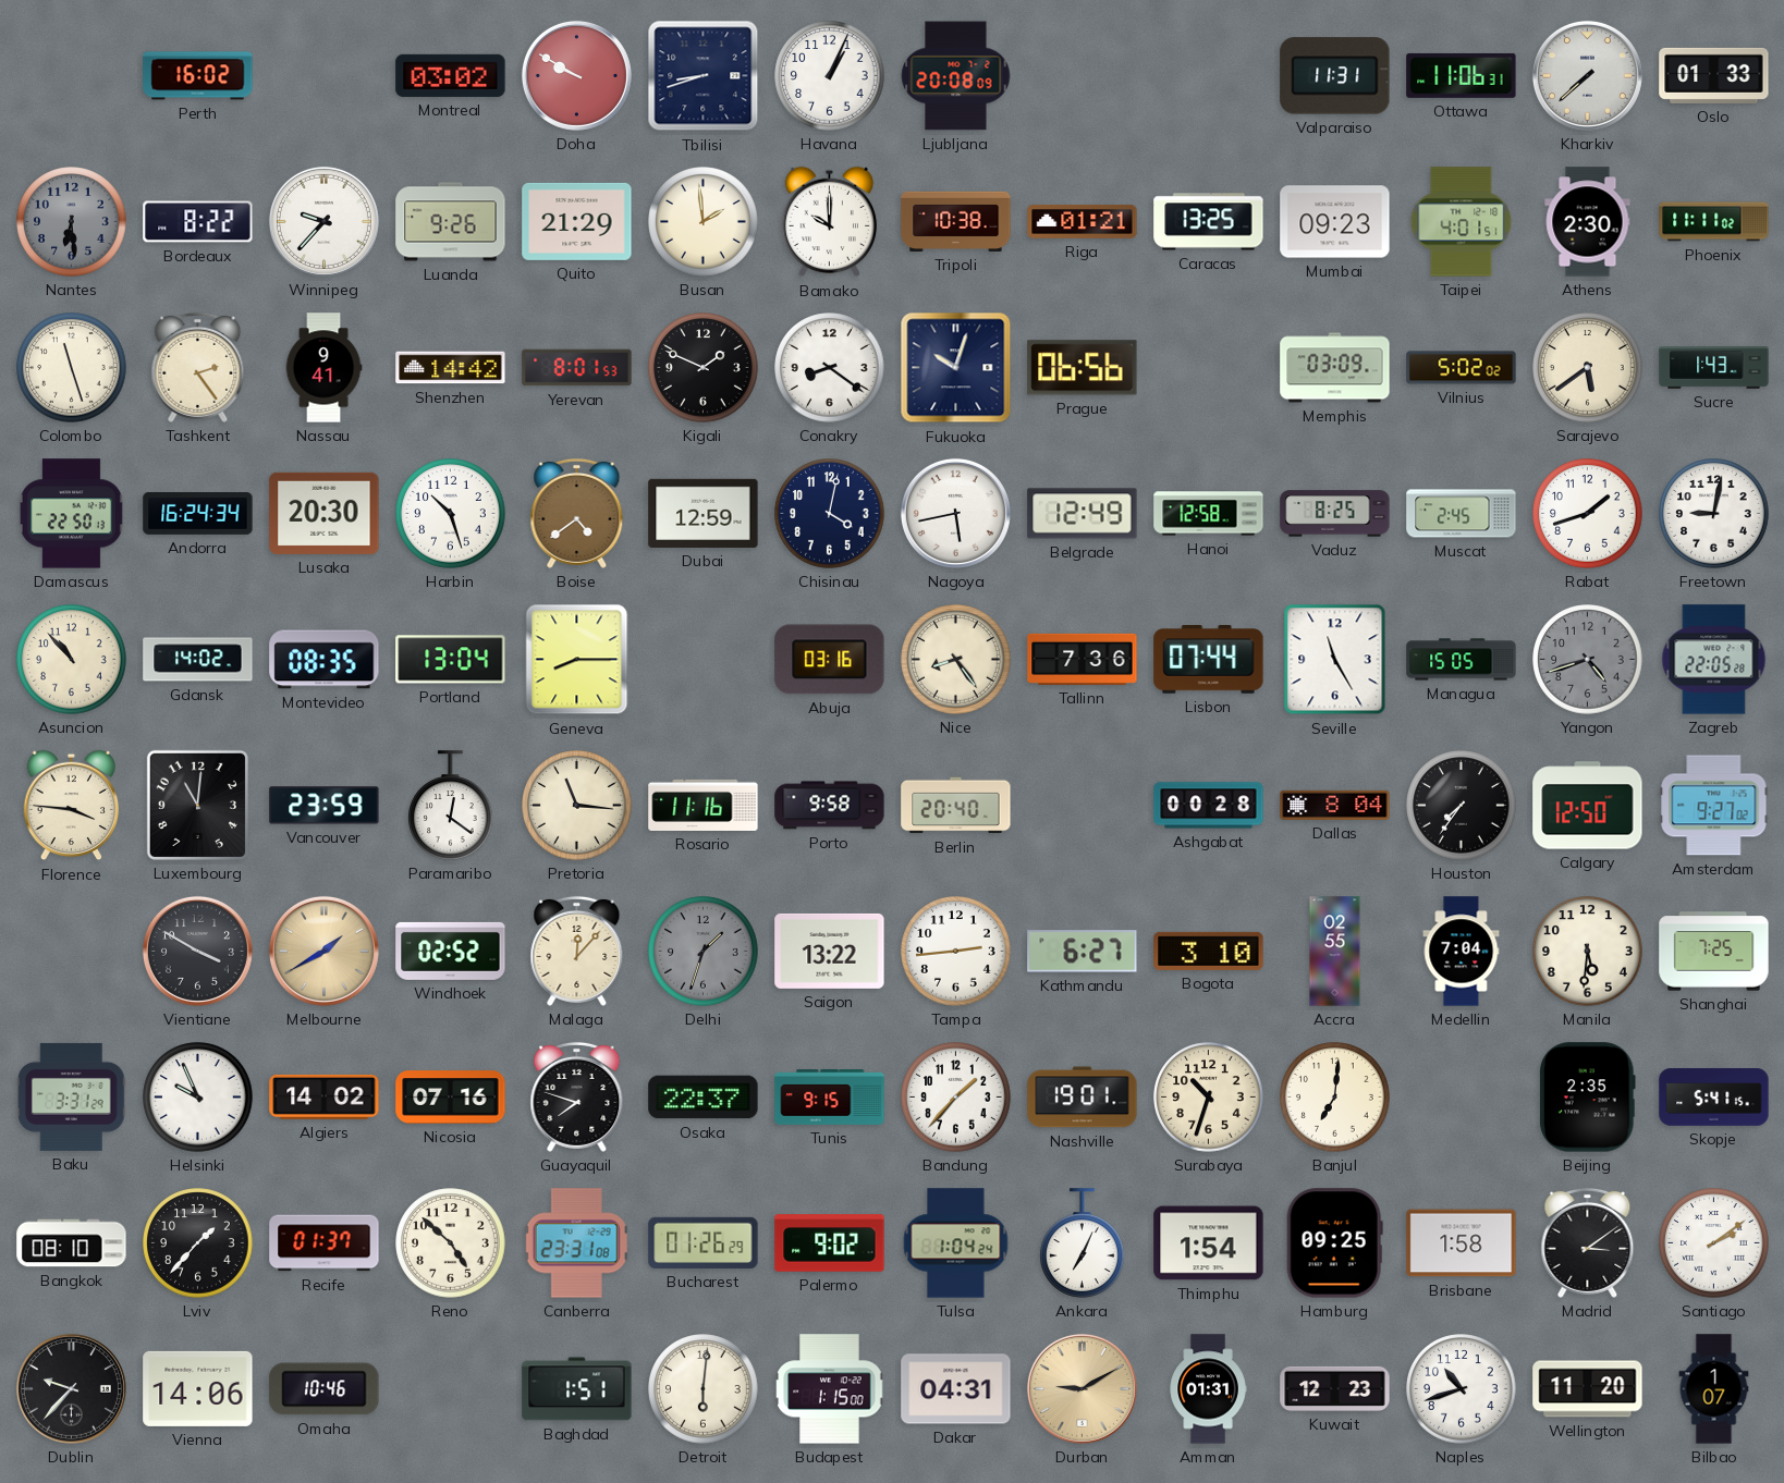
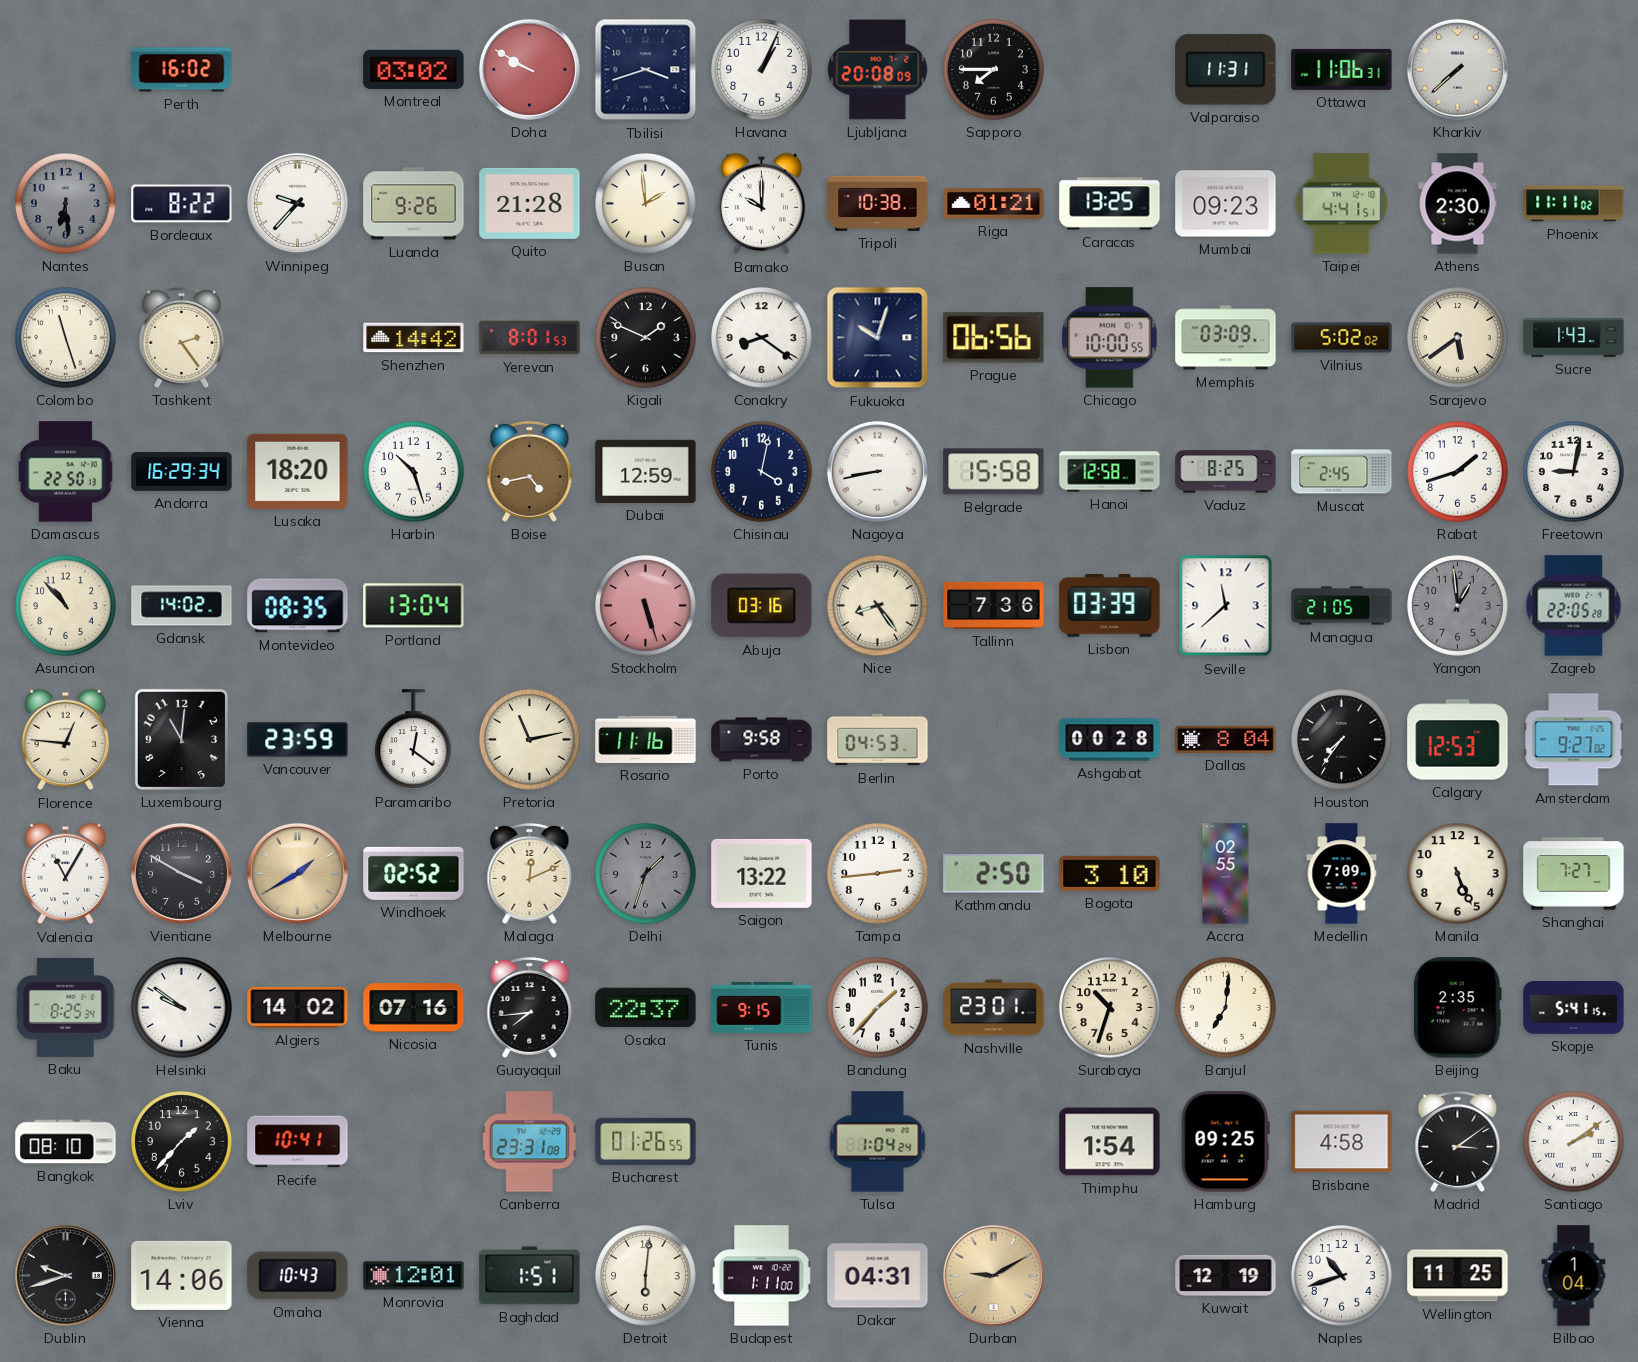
Tbilisi: 8:42 -> 3:42 (646, 70)
Sapporo: none -> 7:45 (994, 70)
Oslo: 01:33 -> none (1714, 75)
Quito: 21:29 -> 21:28 (530, 203)
Taipei: 4:01 -> 4:41 (1342, 204)
Nassau: 9:41 -> none (323, 368)
Chicago: none -> 10:00 (1110, 338)
Andorra: 16:24 -> 16:29 (182, 472)
Lusaka: 20:30 -> 18:20 (298, 471)
Boise: 4:39 -> 4:43 (530, 471)
Nagoya: 5:43 -> 8:43 (877, 471)
Belgrade: 12:49 -> 15:58 (994, 472)
Geneva: 8:15 -> none (577, 660)
Stockholm: none -> 5:27 (646, 606)
Lisbon: 07:44 -> 03:39 (1110, 606)
Seville: 11:25 -> 11:38 (1226, 606)
Managua: 15:05 -> 21:05 (1342, 606)
Yangon: 4:42 -> 12:59 (1458, 606)
Florence: 3:46 -> 12:46 (66, 740)
Pretoria: 11:16 -> 11:13 (530, 740)
Berlin: 20:40 -> 04:53 (878, 740)
Calgary: 12:50 -> 12:53 (1458, 740)
Valencia: none -> 11:05 (66, 874)
Malaga: 12:07 -> 12:11 (530, 873)
Kathmandu: 6:27 -> 2:50 (994, 874)
Medellin: 7:04 -> 7:09 (1342, 874)
Manila: 5:31 -> 5:26 (1458, 874)
Shanghai: 7:25 -> 7:27 (1574, 874)
Baku: 3:31 -> 8:25 (65, 1007)
Helsinki: 9:56 -> 9:51 (182, 1008)
Guayaquil: 7:48 -> 7:44 (530, 1007)
Nashville: 19:01 -> 23:01 (994, 1008)
Recife: 01:37 -> 10:41 (298, 1142)
Reno: 4:52 -> none (451, 1243)
Bucharest: 01:26:29 -> 01:26:55 (646, 1141)
Palermo: 9:02 -> none (830, 1243)
Ankara: 7:04 -> none (1083, 1243)
Brisbane: 1:58 -> 4:58 (1342, 1142)
Dublin: 9:37 -> 9:42 (65, 1275)
Omaha: 10:46 -> 10:43 (298, 1276)
Monrovia: none -> 12:01 (414, 1276)
Budapest: 1:15 -> 1:11 (762, 1276)
Amman: 01:31 -> none (1208, 1389)
Kuwait: 12:23 -> 12:19 (1226, 1275)
Wellington: 11:20 -> 11:25 (1458, 1276)
Bilbao: 1:07 -> 1:04 (1574, 1276)
